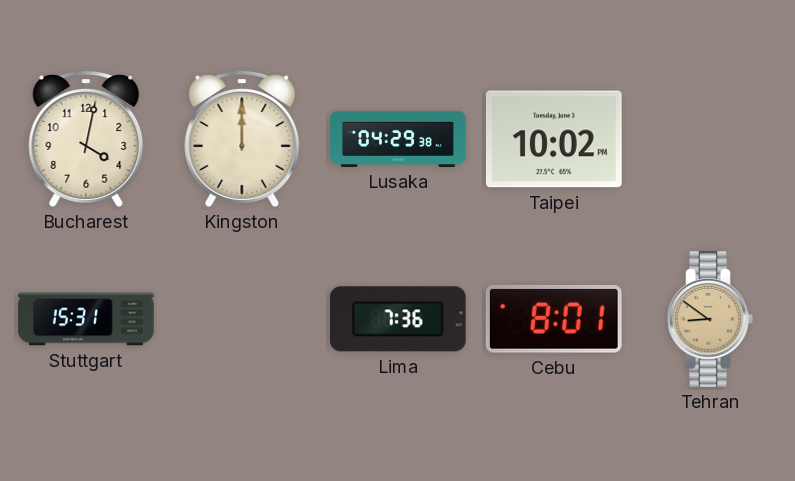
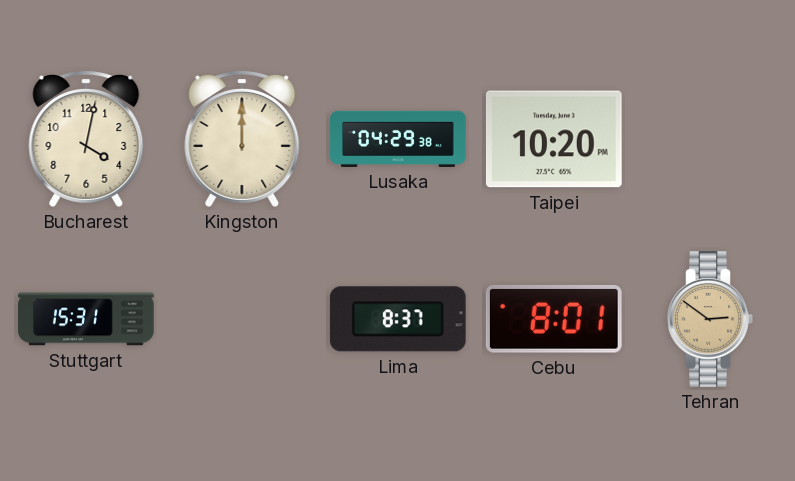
Taipei: 10:02 -> 10:20 (554, 139)
Lima: 7:36 -> 8:37 (398, 319)
Tehran: 8:51 -> 2:51 (710, 320)
